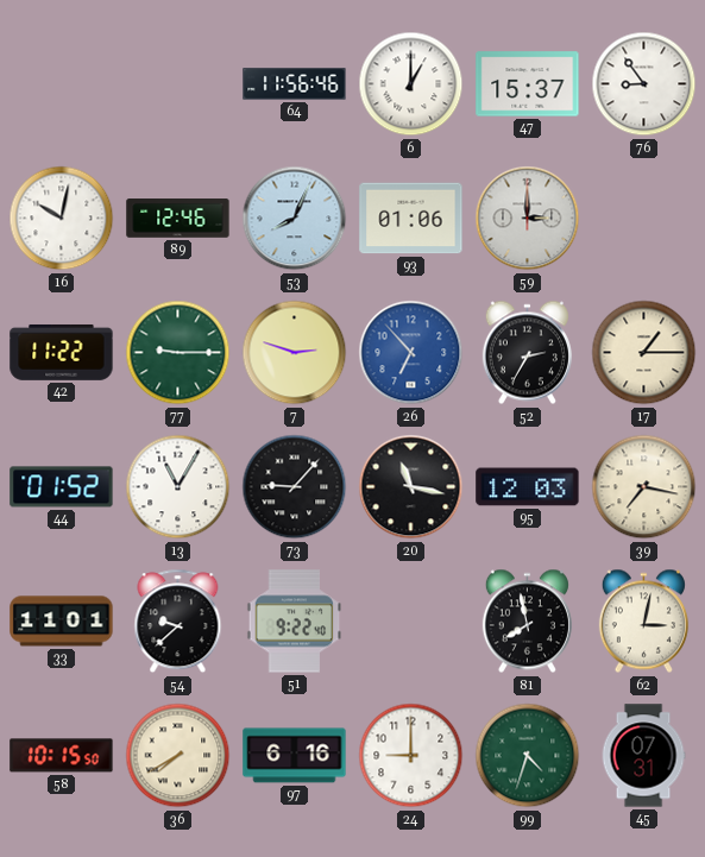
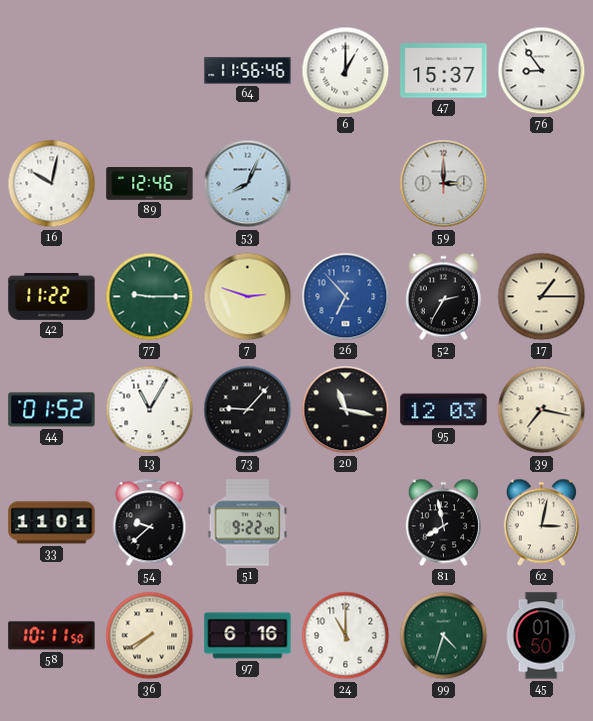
93: 01:06 -> none (411, 219)
58: 10:15 -> 10:11 (52, 636)
24: 9:00 -> 11:00 (346, 636)
45: 07:31 -> 01:50 (541, 636)
